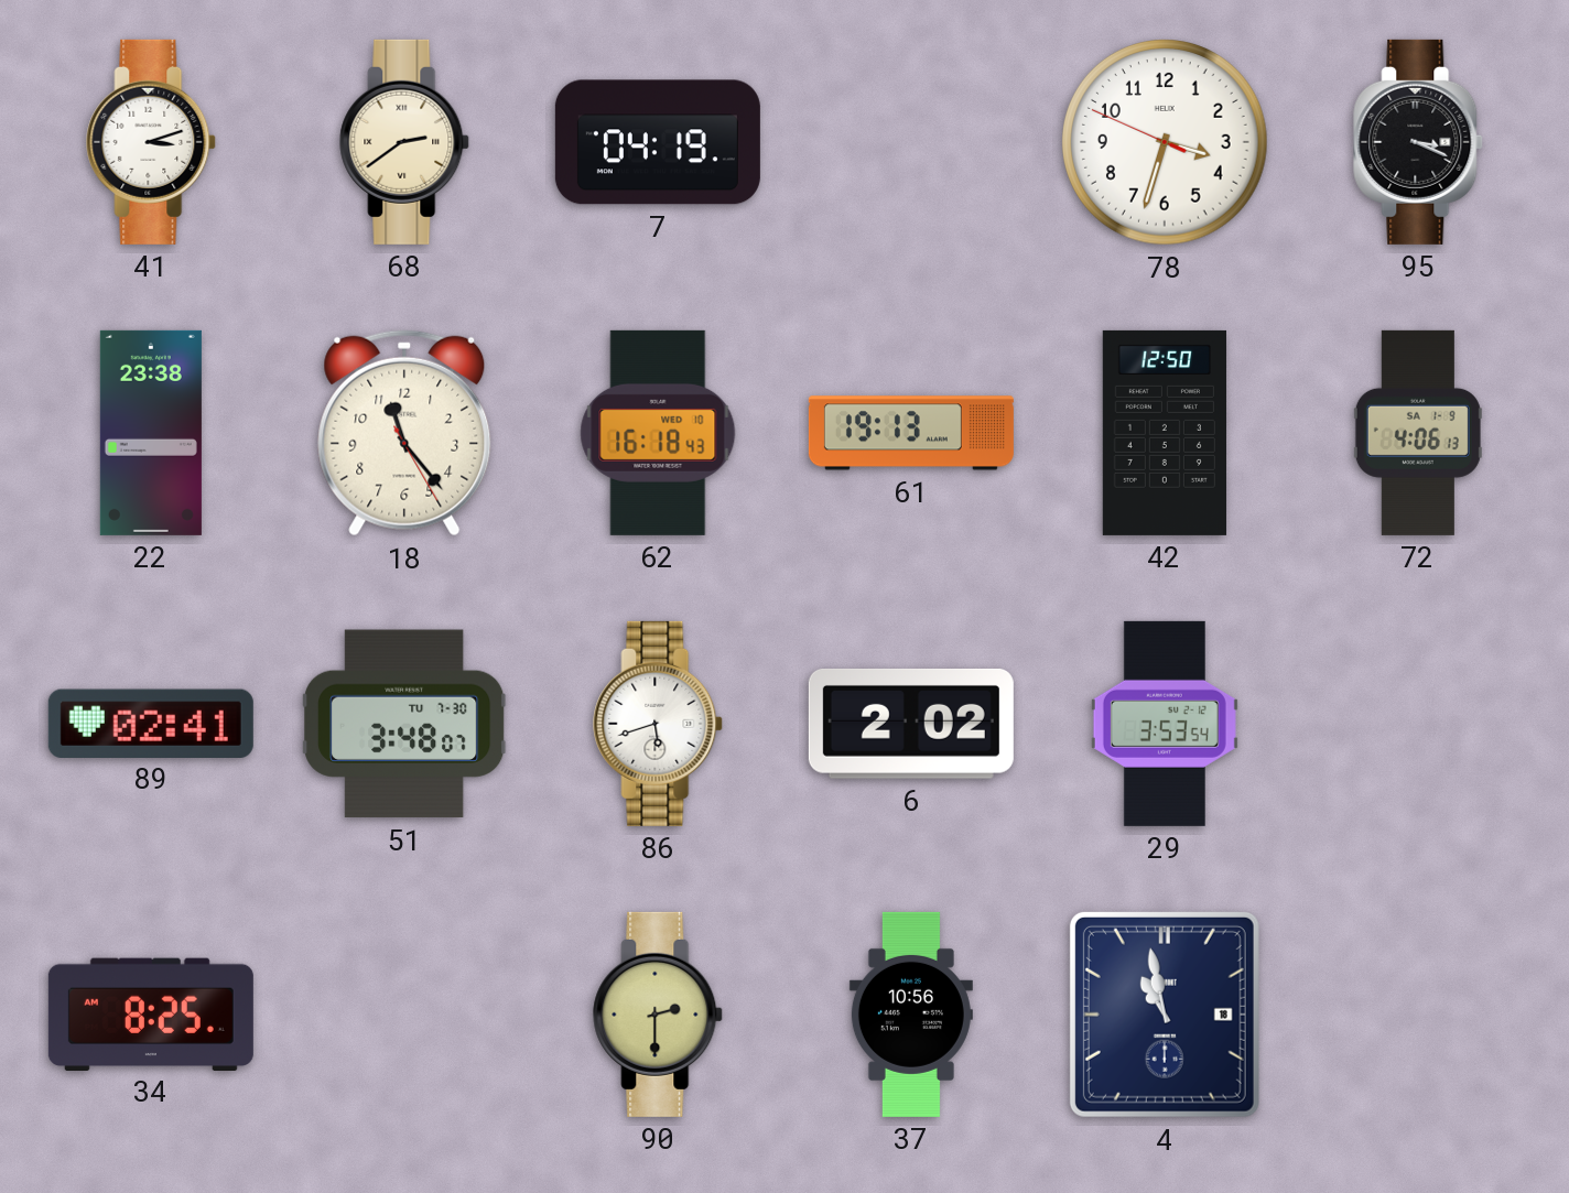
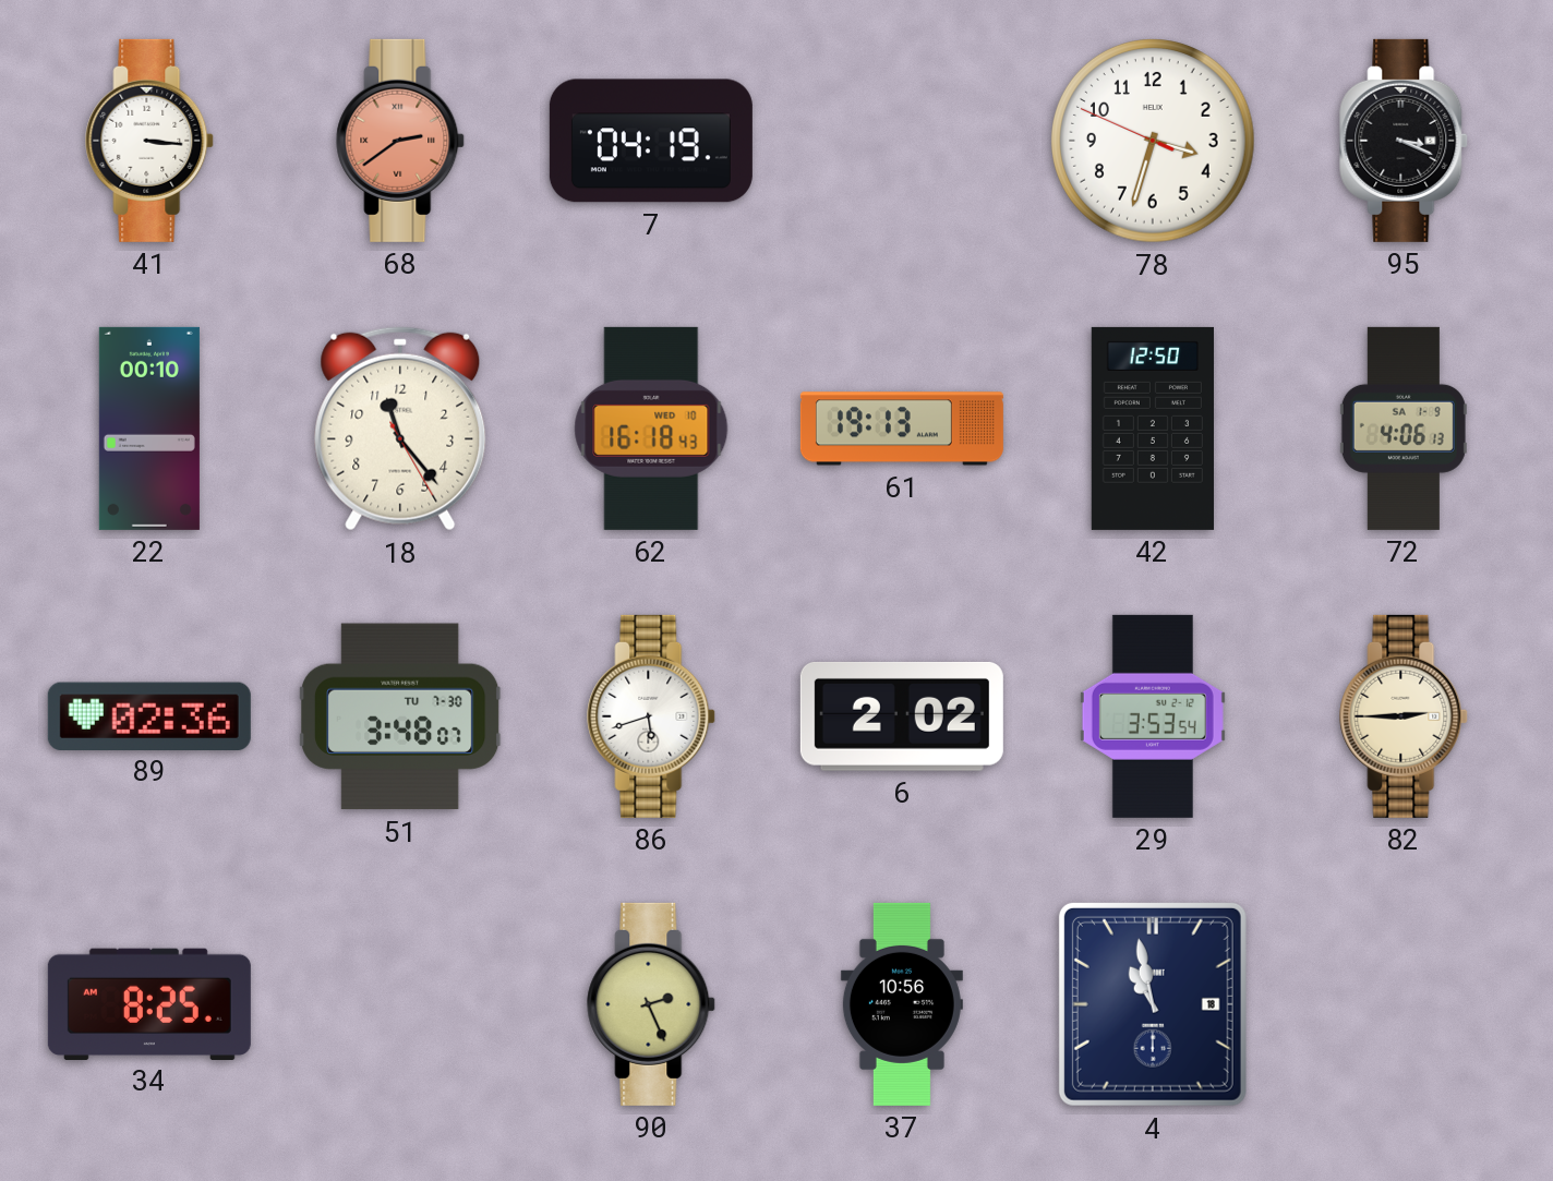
41: 3:12 -> 3:16 (151, 141)
68 dial: cream -> salmon (401, 141)
22: 23:38 -> 00:10 (149, 429)
89: 02:41 -> 02:36 (149, 715)
82: none -> 2:45 (1405, 716)
90: 2:30 -> 2:26 (652, 1004)
